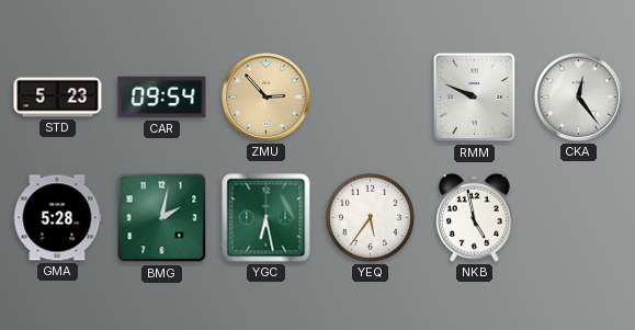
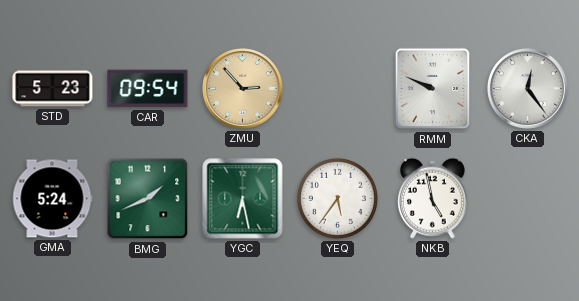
GMA: 5:28 -> 5:24 (52, 199)
BMG: 2:02 -> 1:41 (148, 199)
